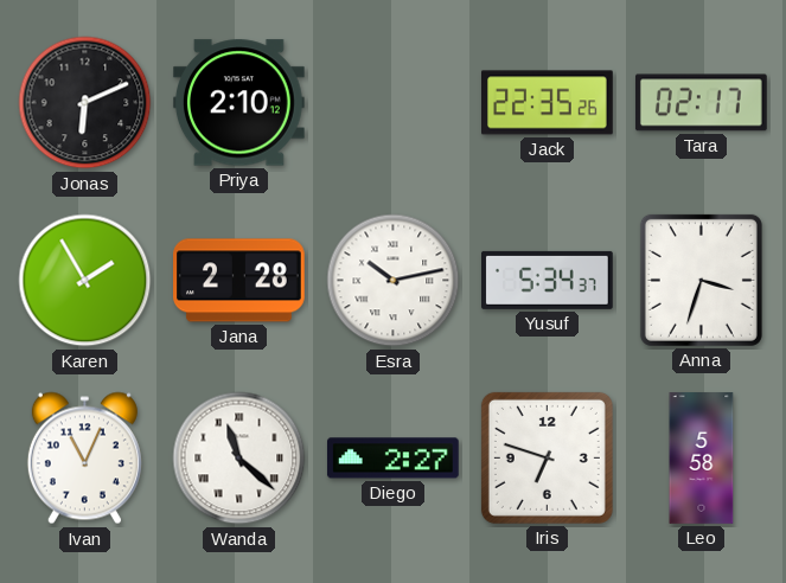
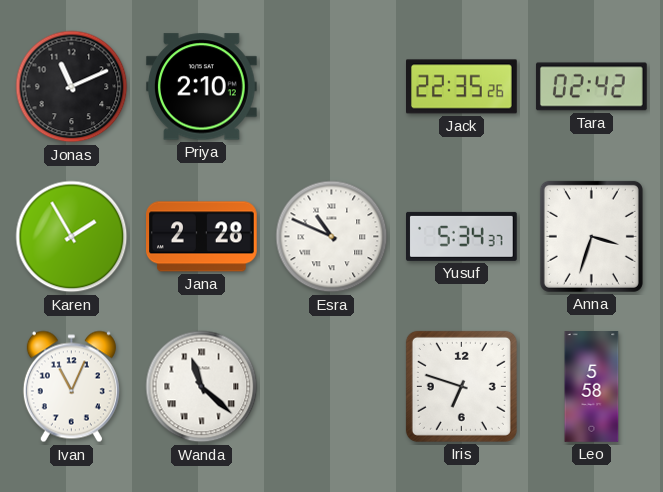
Jonas: 6:11 -> 11:11 (72, 87)
Tara: 02:17 -> 02:42 (591, 87)
Esra: 10:13 -> 10:49 (332, 237)
Diego: 2:27 -> none (394, 459)
